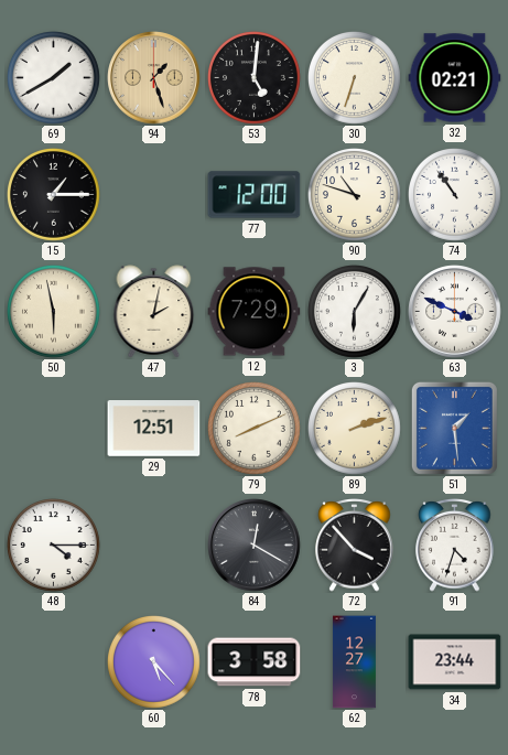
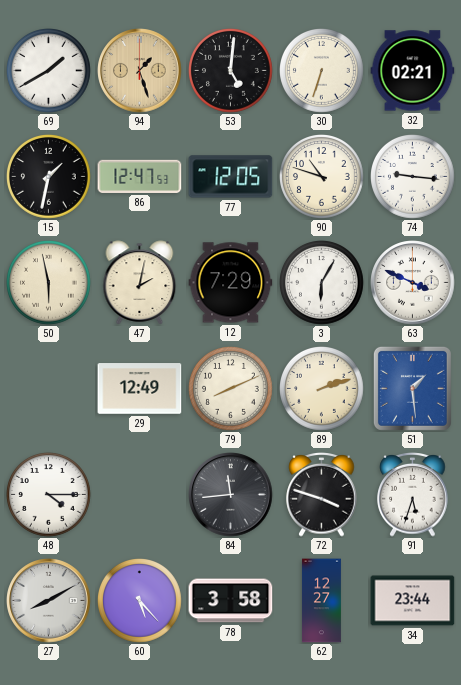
15: 1:15 -> 1:32 (49, 177)
86: none -> 12:47 (140, 176)
77: 12:00 -> 12:05 (231, 177)
74: 10:54 -> 9:16 (413, 177)
29: 12:51 -> 12:49 (140, 389)
84: 12:20 -> 11:44 (231, 495)
72: 3:53 -> 3:48 (322, 495)
91: 4:33 -> 5:33 (413, 495)
27: none -> 8:10 (49, 601)
